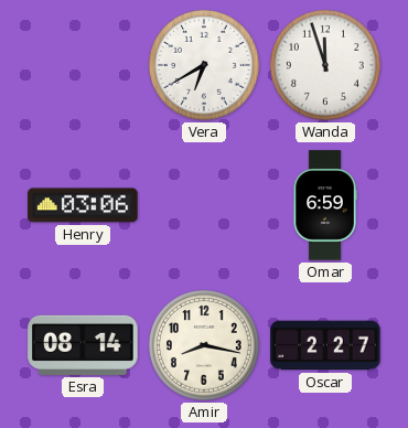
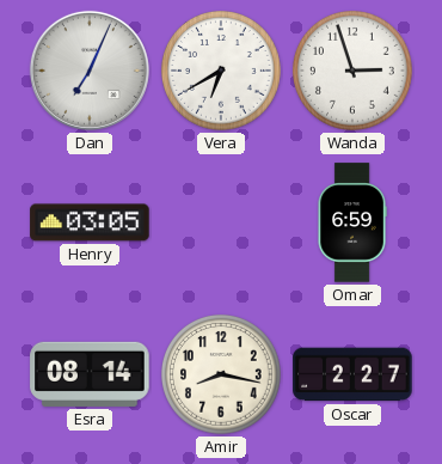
Dan: none -> 7:04 (90, 71)
Wanda: 11:57 -> 2:57 (354, 72)
Henry: 03:06 -> 03:05 (90, 222)
